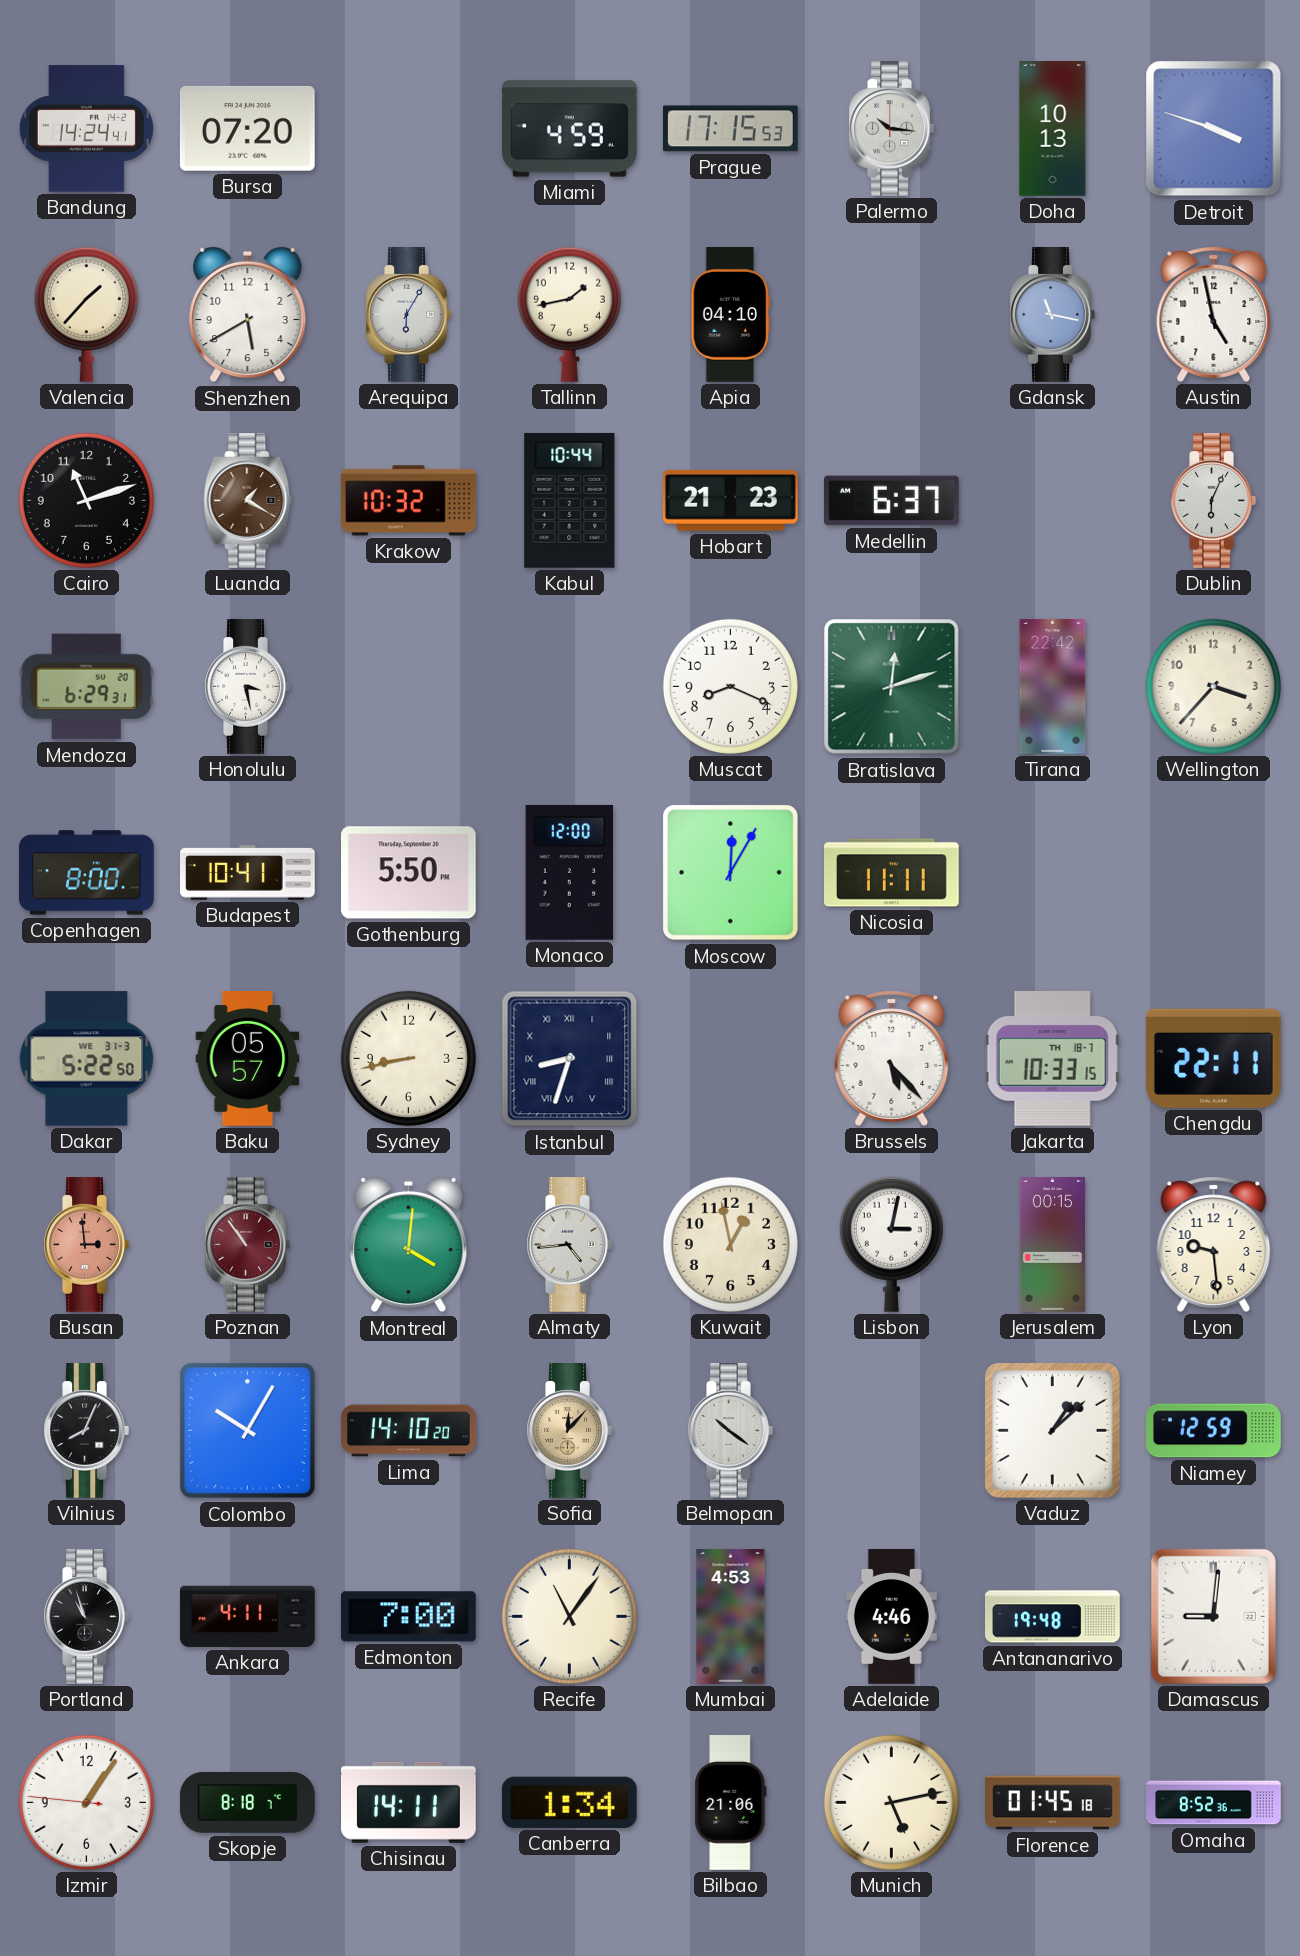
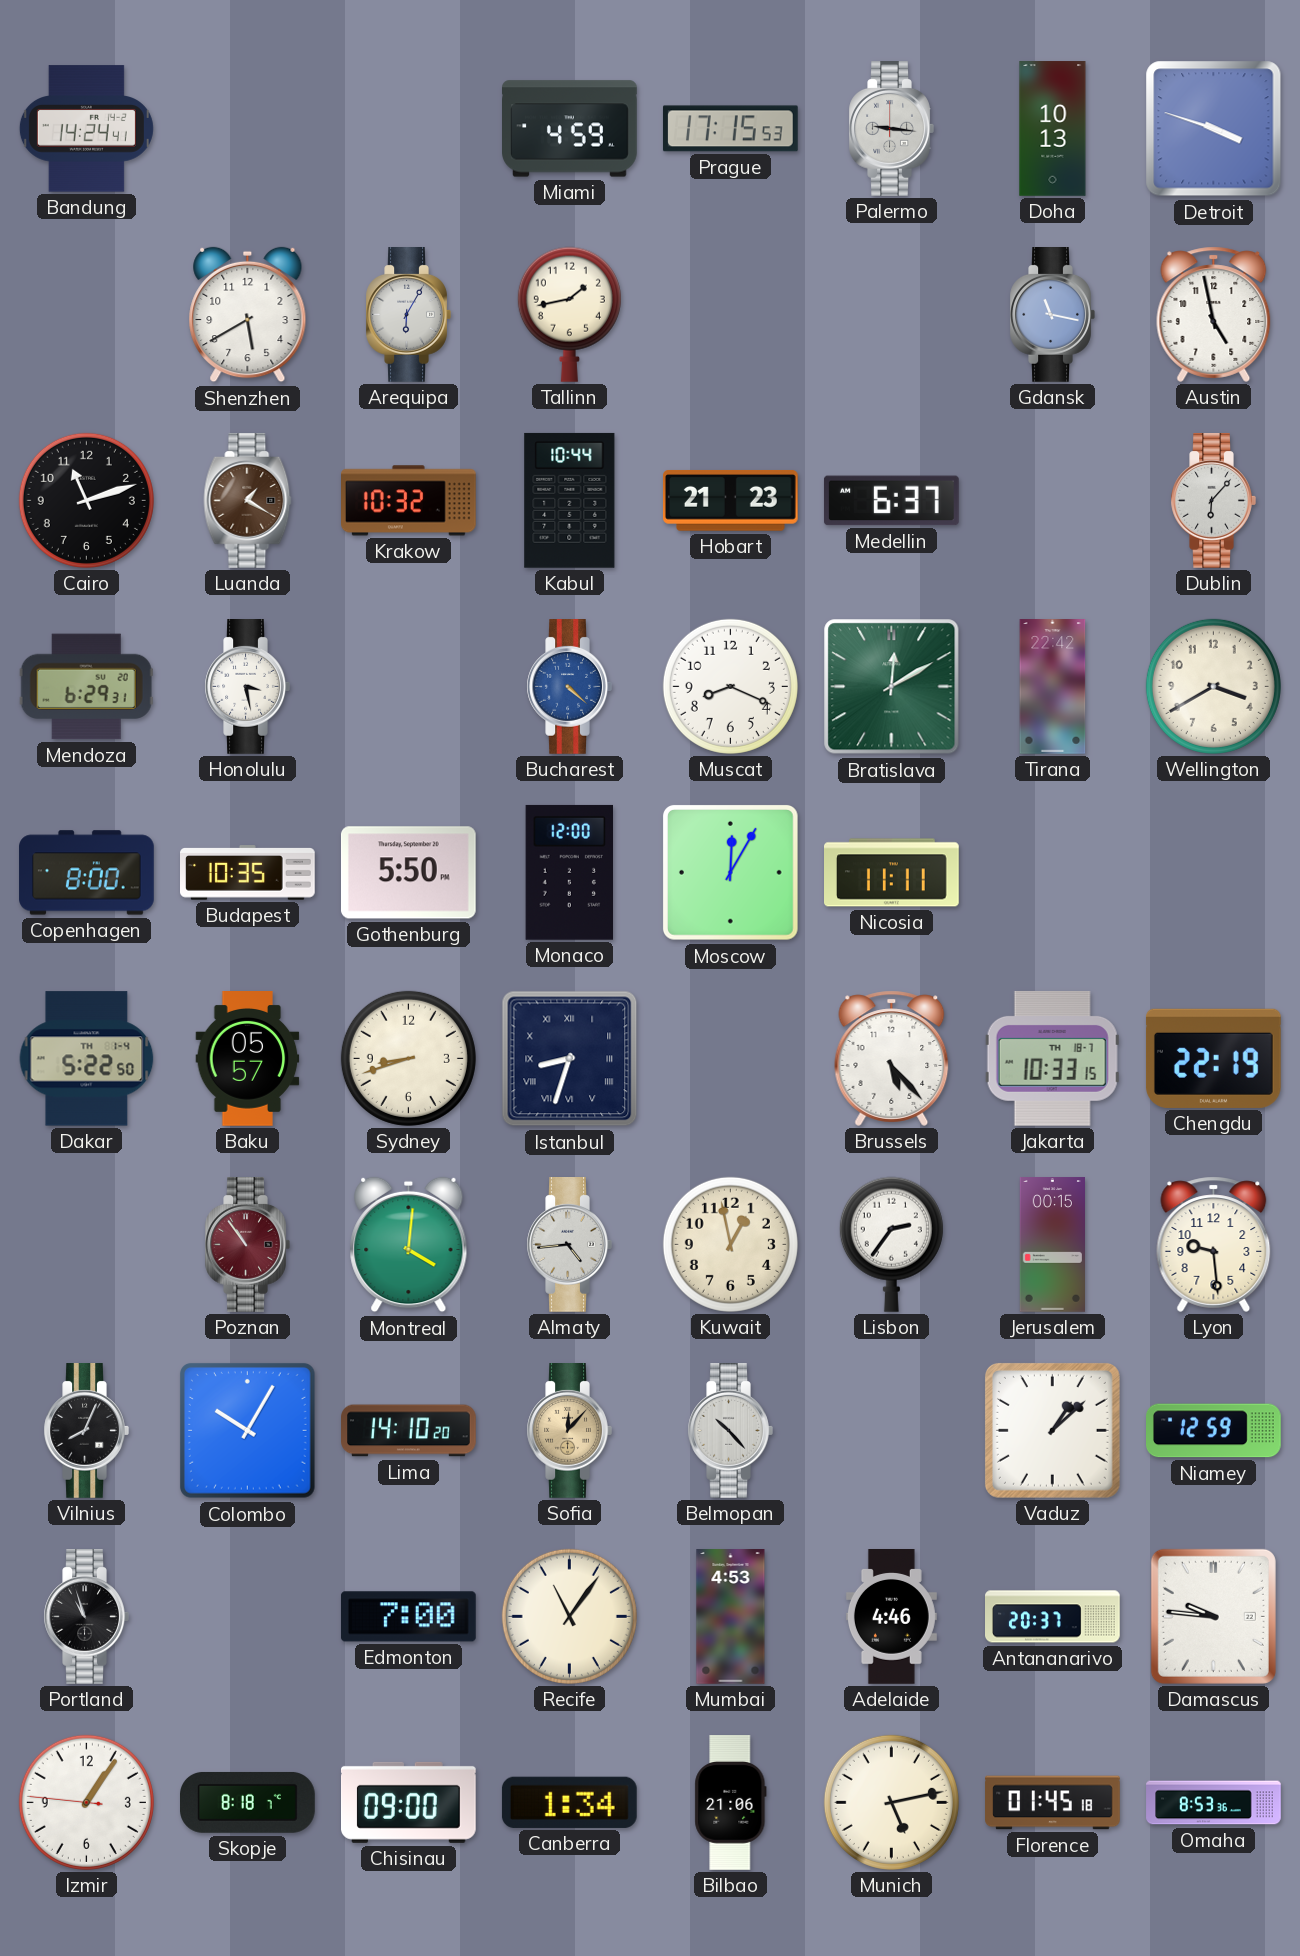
Bursa: 07:20 -> none (247, 128)
Palermo: 10:16 -> 9:16 (891, 129)
Valencia: 1:37 -> none (86, 314)
Apia: 04:10 -> none (731, 315)
Dublin: 6:04 -> 6:07 (1213, 501)
Bucharest: none -> 4:22 (569, 687)
Bratislava: 12:12 -> 12:10 (892, 687)
Wellington: 3:37 -> 3:40 (1213, 686)
Budapest: 10:41 -> 10:35 (248, 873)
Dakar date: WE 31-3 -> TH 1-4 (87, 1059)
Sydney: 8:43 -> 8:42 (408, 1058)
Chengdu: 22:11 -> 22:19 (1213, 1058)
Busan: 2:59 -> none (86, 1245)
Lisbon: 3:02 -> 2:36 (891, 1244)
Belmopan: 10:21 -> 10:23 (730, 1431)
Ankara: 4:11 -> none (248, 1616)
Antananarivo: 19:48 -> 20:37 (1053, 1617)
Damascus: 9:01 -> 9:46 (1213, 1616)
Chisinau: 14:11 -> 09:00 (409, 1802)
Omaha: 8:52 -> 8:53 (1214, 1803)
